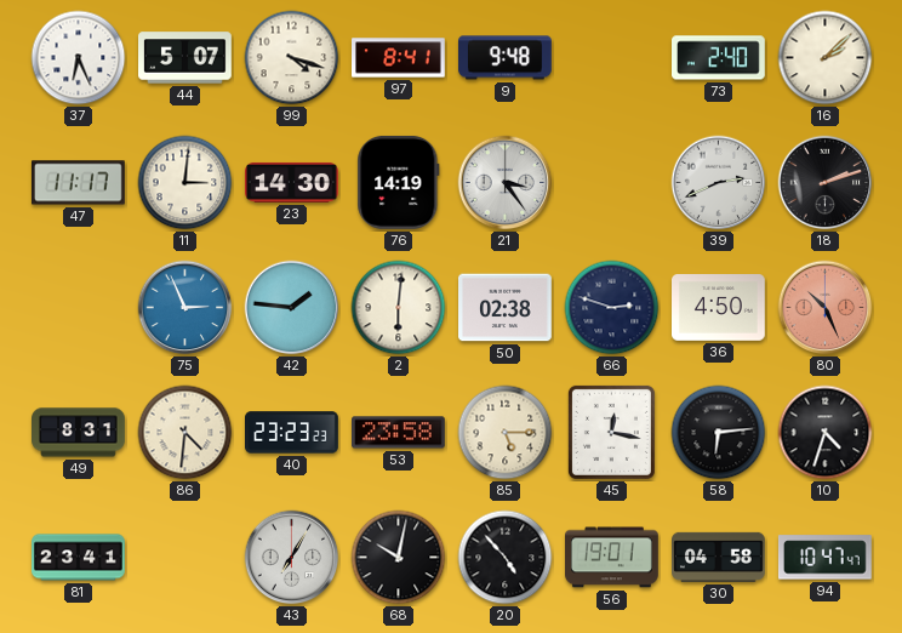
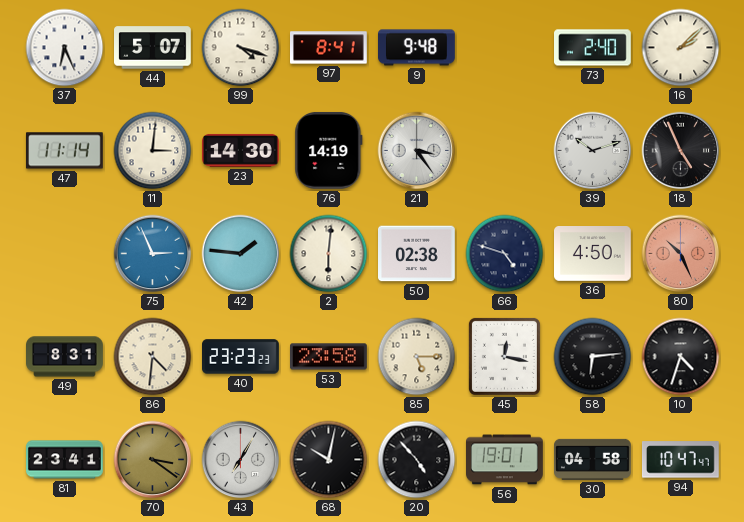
47: 11:17 -> 11:14 (64, 151)
39: 2:41 -> 10:12 (593, 151)
18: 2:12 -> 4:56 (681, 151)
66: 2:48 -> 4:48 (505, 254)
70: none -> 3:21 (153, 460)
